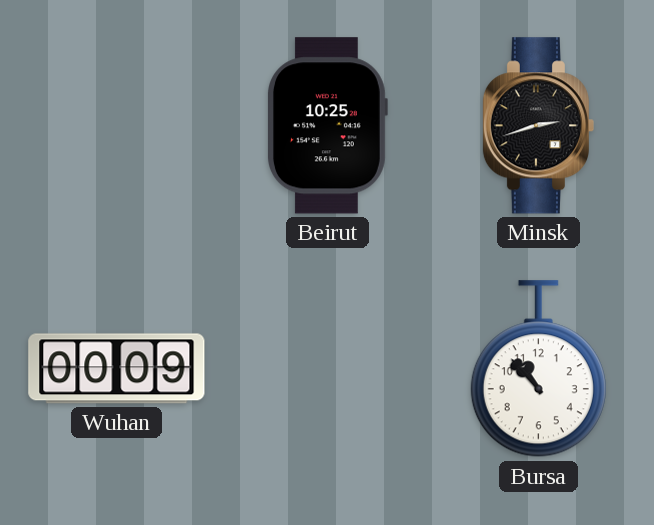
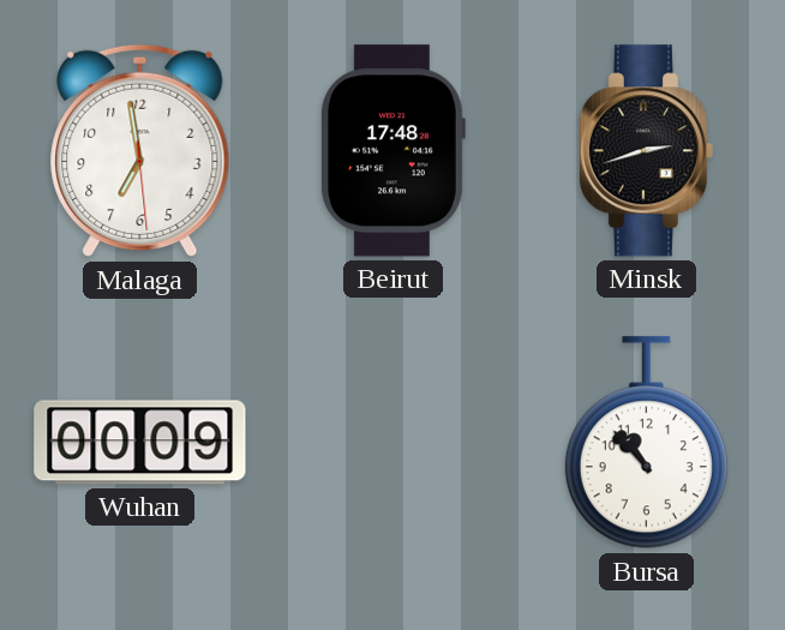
Malaga: none -> 6:58 (140, 151)
Beirut: 10:25 -> 17:48 (392, 151)
